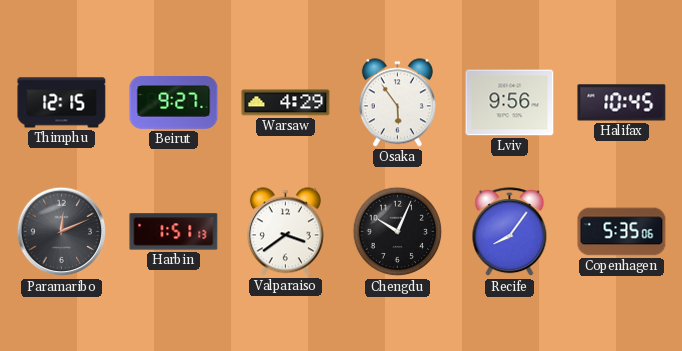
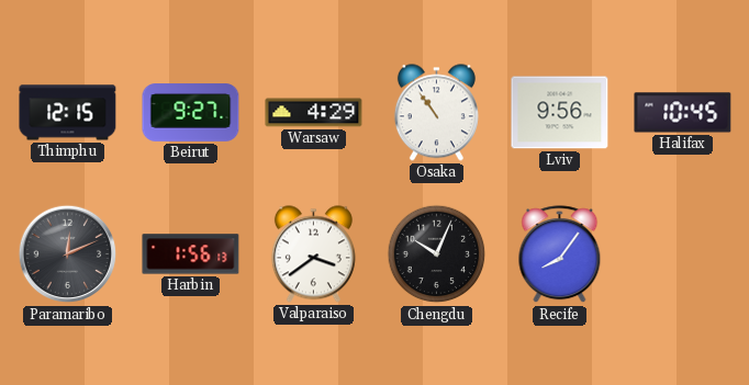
Osaka: 5:54 -> 10:54 (436, 113)
Harbin: 1:51 -> 1:56 (191, 254)
Copenhagen: 5:35 -> none (622, 232)
